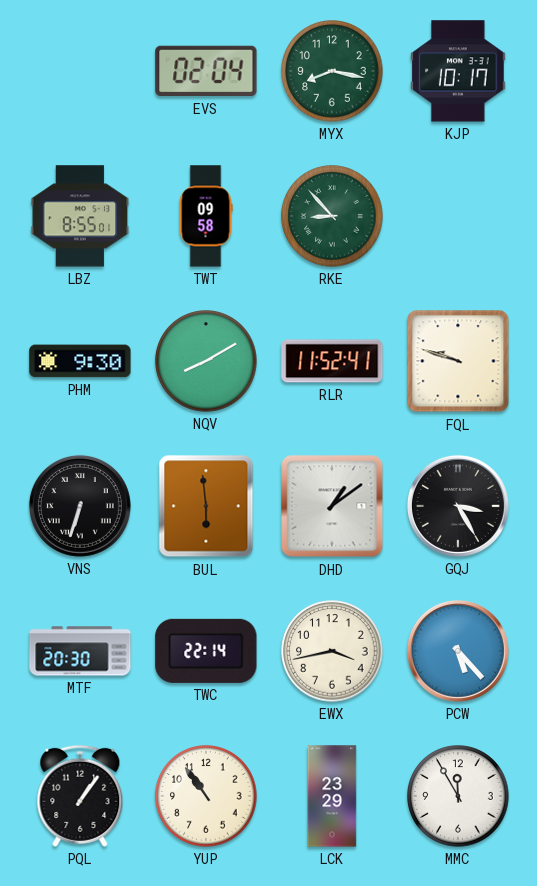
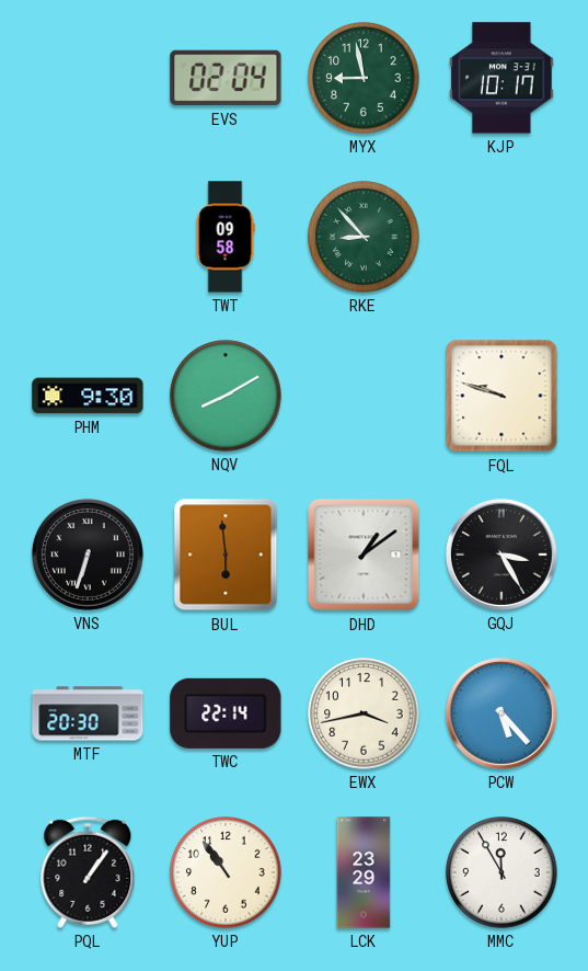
MYX: 8:17 -> 8:58 (364, 78)
LBZ: 8:55 -> none (80, 216)
RLR: 11:52 -> none (332, 361)
